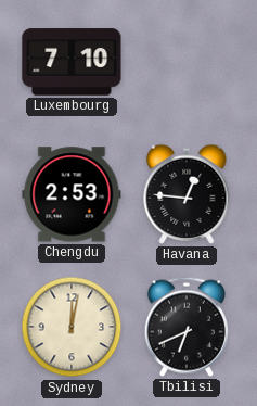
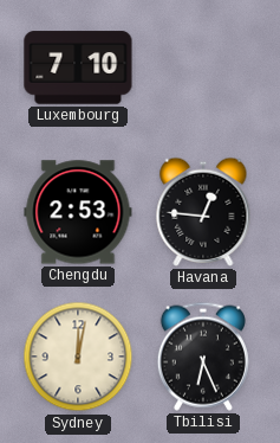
Tbilisi: 6:41 -> 6:26 (203, 357)
